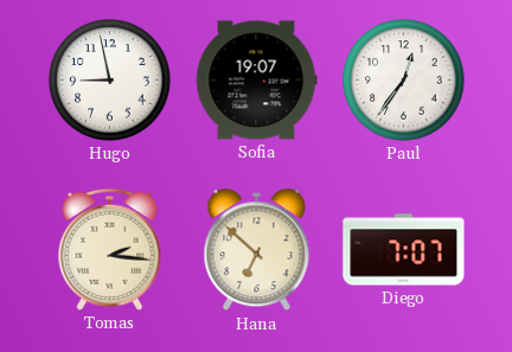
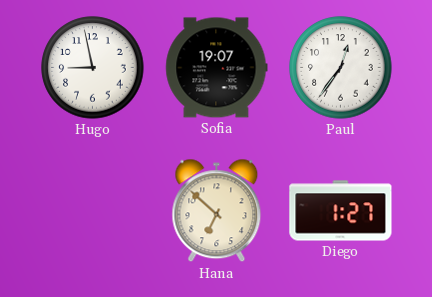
Tomas: 2:16 -> none (110, 249)
Diego: 7:07 -> 1:27 (341, 211)
